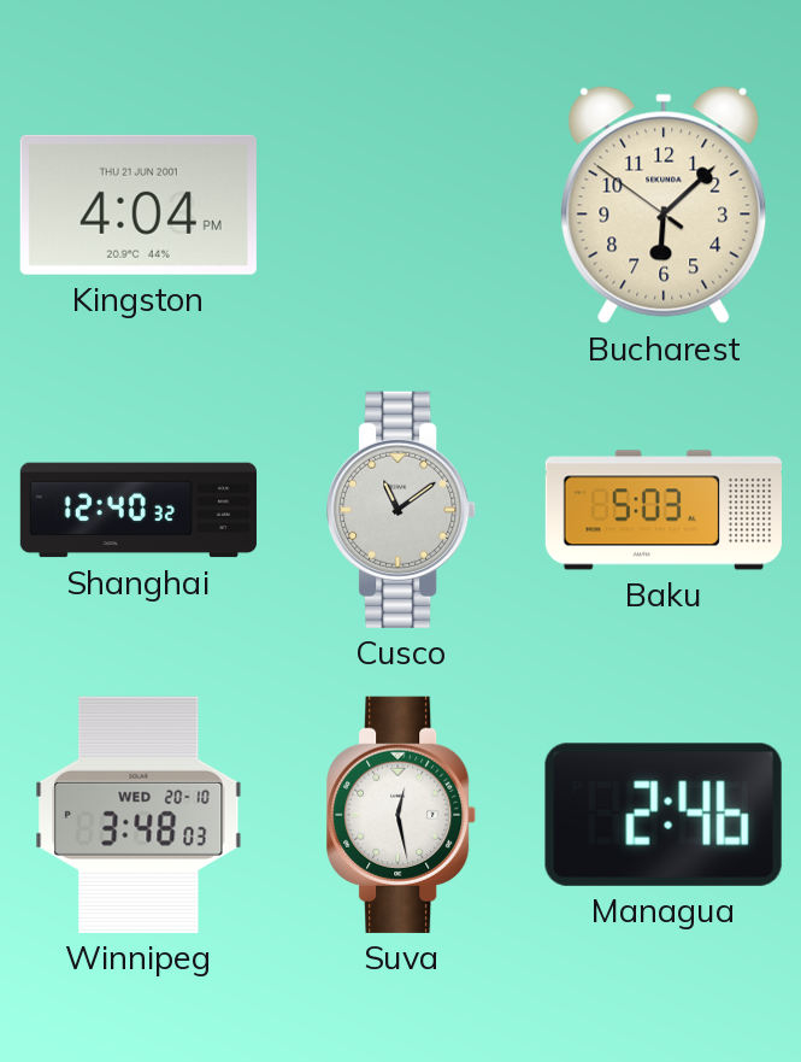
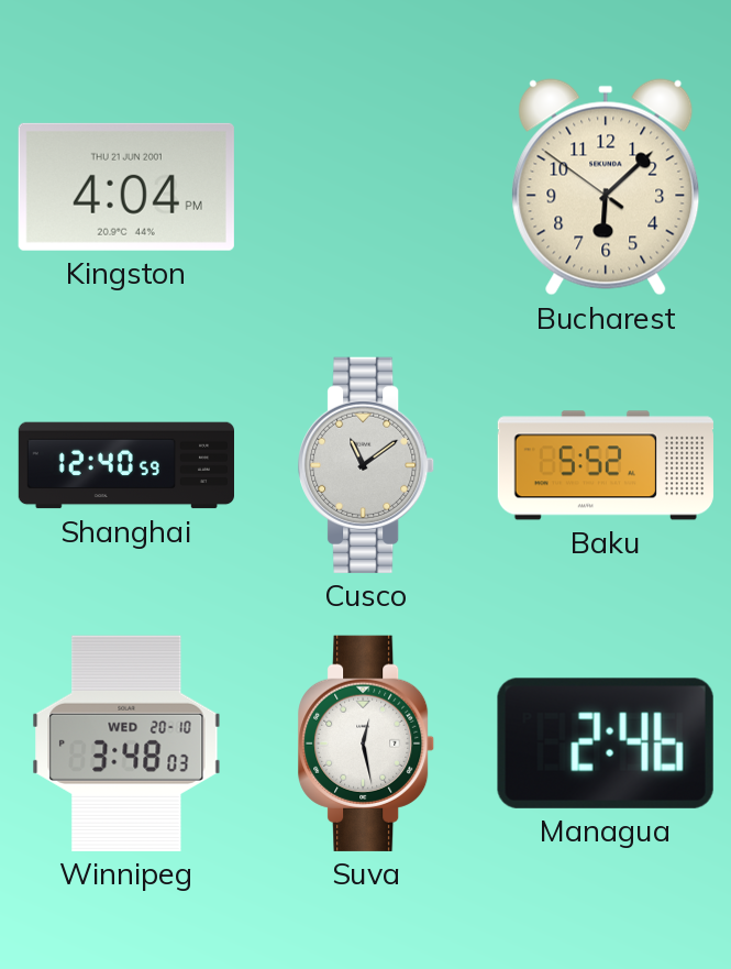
Shanghai: 12:40:32 -> 12:40:59 (125, 465)
Baku: 5:03 -> 5:52 (606, 465)
